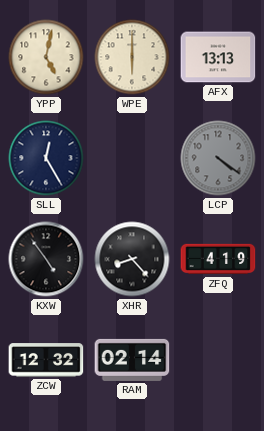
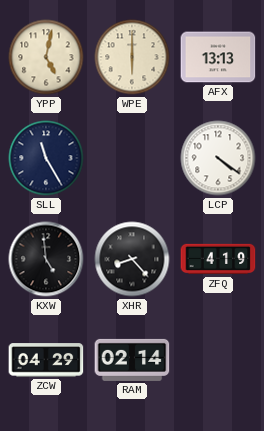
SLL: 12:25 -> 11:25 (46, 158)
LCP dial: grey -> white (218, 158)
KXW: 4:54 -> 4:59 (46, 259)
ZCW: 12:32 -> 04:29 (46, 360)
